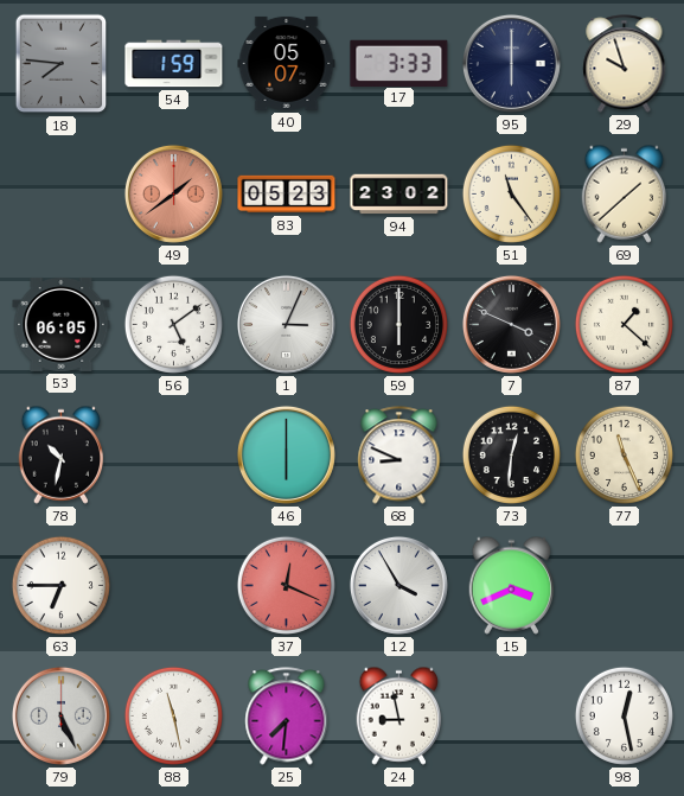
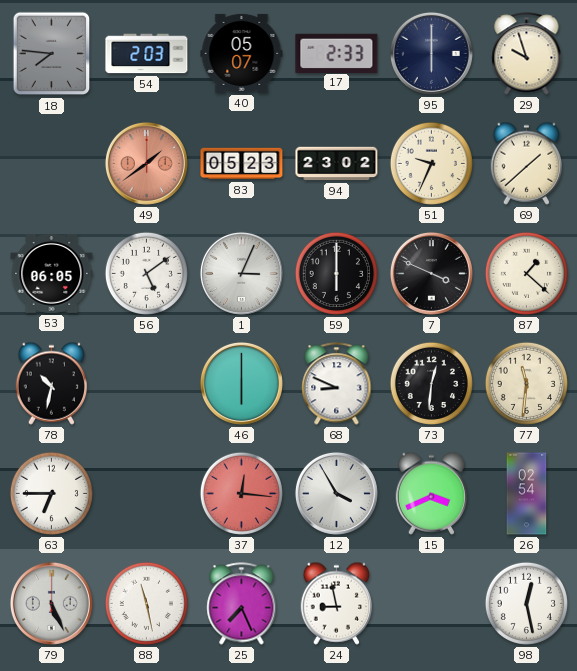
54: 1:59 -> 2:03 (147, 54)
17: 3:33 -> 2:33 (337, 53)
51: 11:24 -> 9:34 (431, 163)
77: 11:26 -> 11:31 (526, 383)
37: 12:19 -> 12:16 (241, 493)
26: none -> 02:54 (527, 494)
25: 7:31 -> 7:26 (242, 604)
